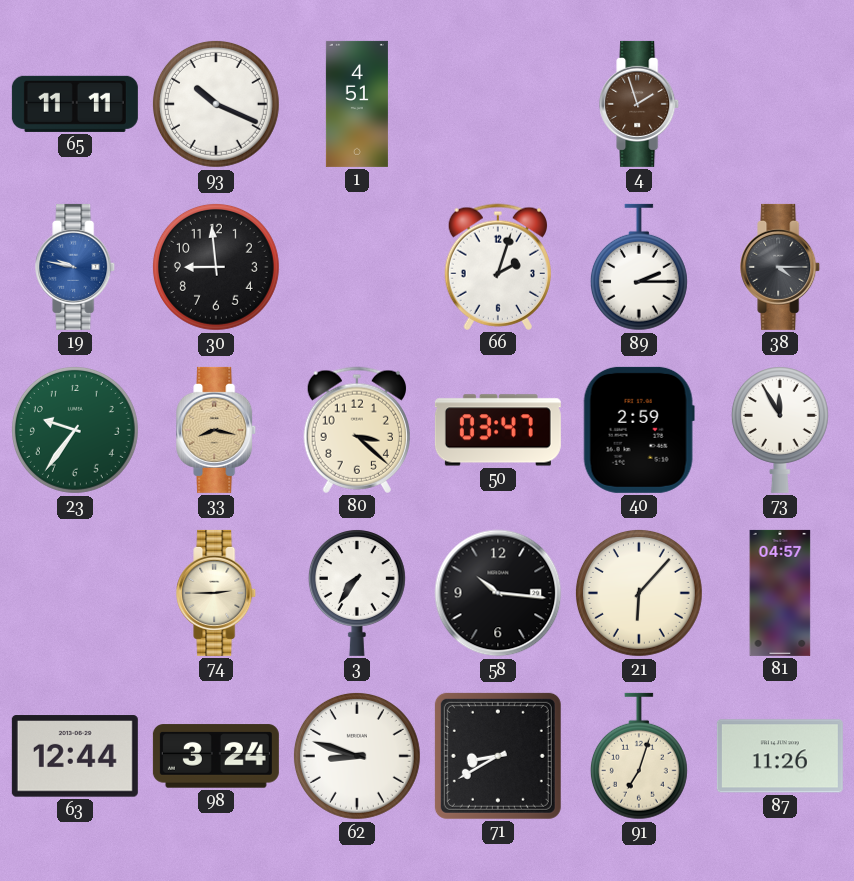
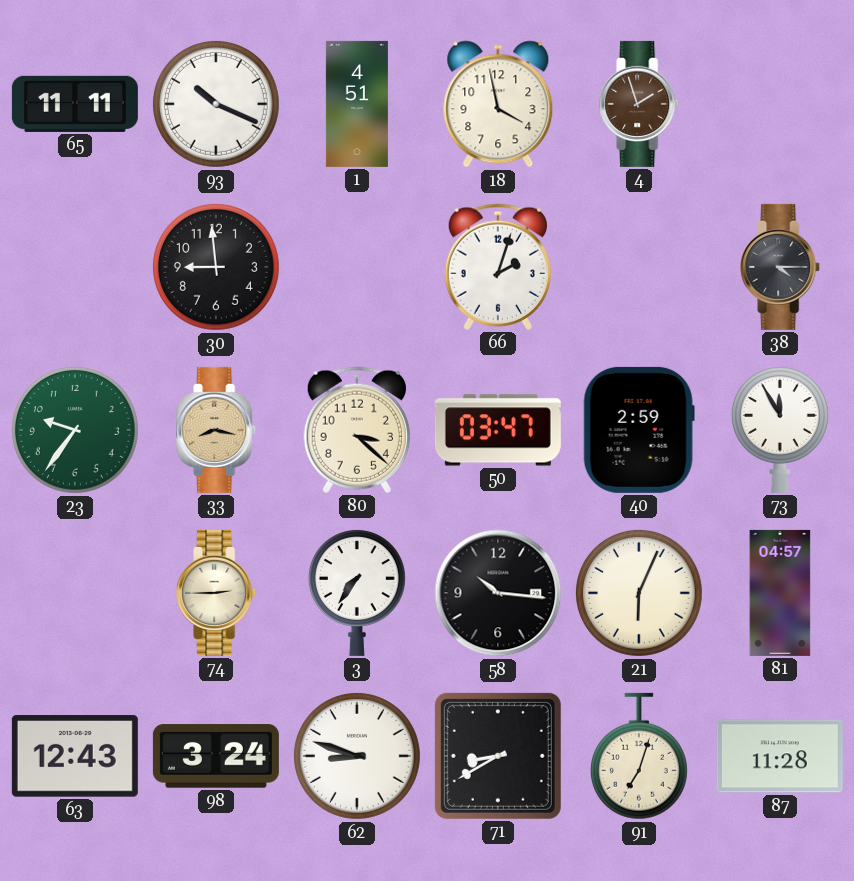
18: none -> 3:58 (498, 104)
19: 9:47 -> none (76, 267)
89: 2:15 -> none (639, 267)
21: 6:07 -> 6:04 (639, 593)
63: 12:44 -> 12:43 (75, 756)
87: 11:26 -> 11:28 (780, 756)
